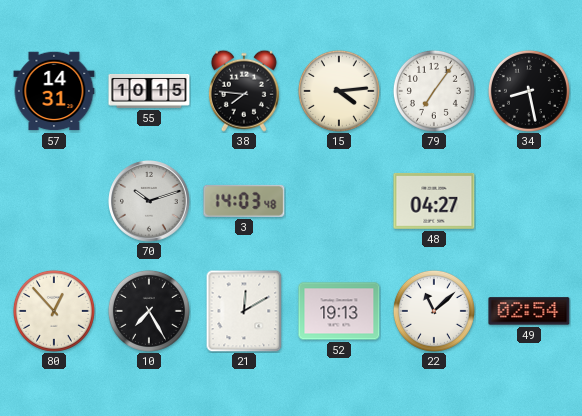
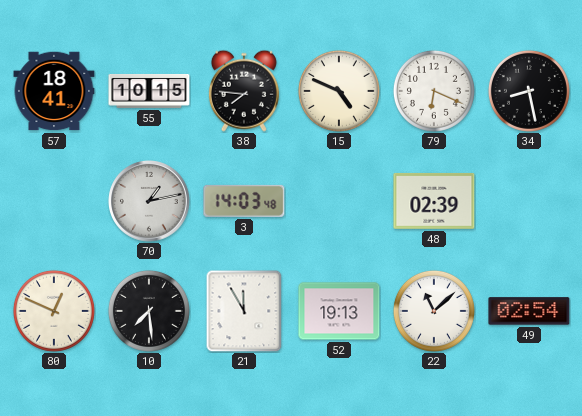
57: 14:31 -> 18:41 (54, 91)
15: 4:14 -> 4:49 (339, 91)
79: 7:06 -> 6:19 (434, 91)
70: 10:12 -> 1:13 (149, 201)
48: 04:27 -> 02:39 (434, 201)
80: 12:53 -> 12:49 (54, 311)
10: 7:25 -> 7:29 (149, 311)
21: 12:10 -> 11:55 (244, 311)
